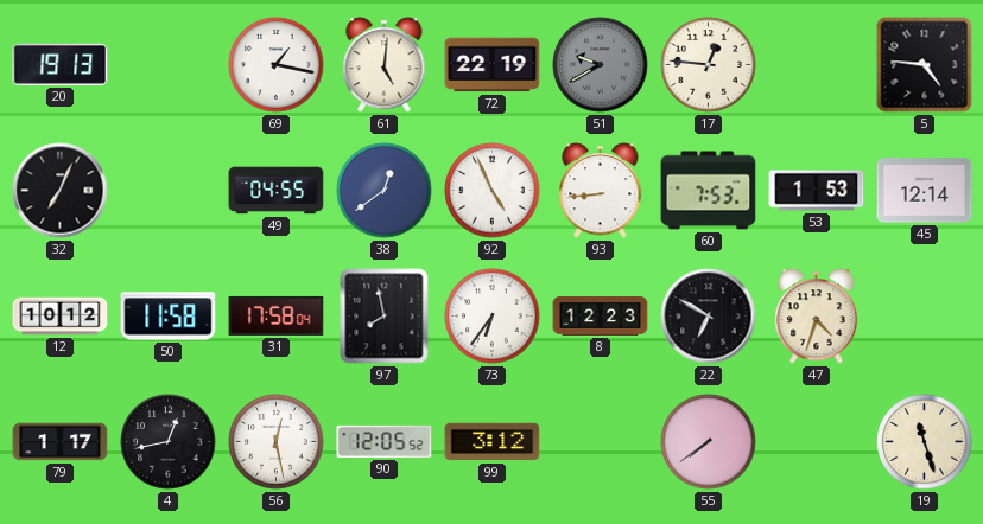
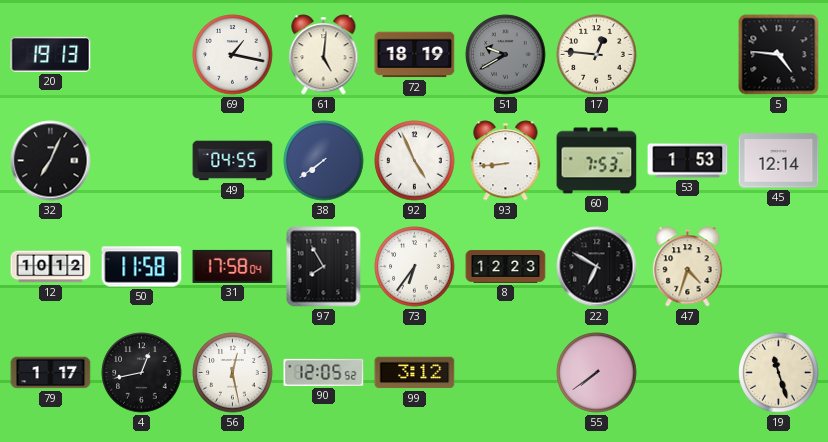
72: 22:19 -> 18:19 (415, 55)
38: 12:39 -> 7:39 (324, 161)
97: 7:58 -> 7:55 (324, 267)
